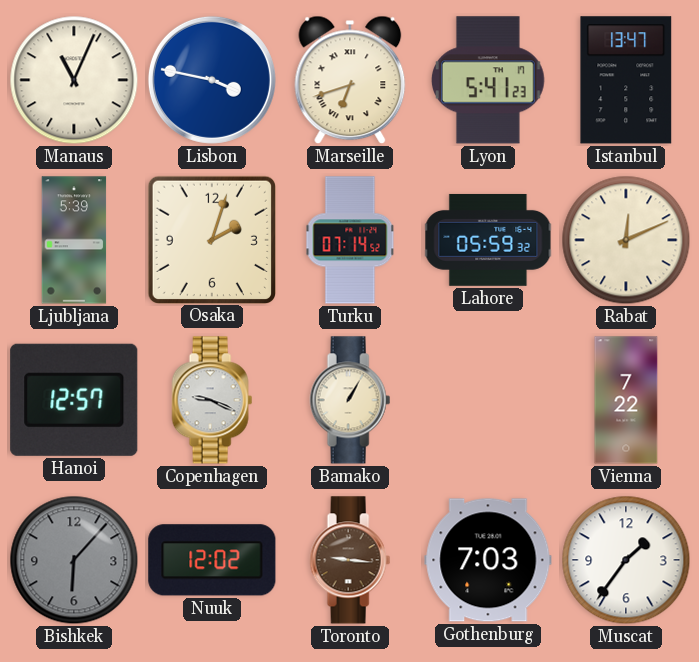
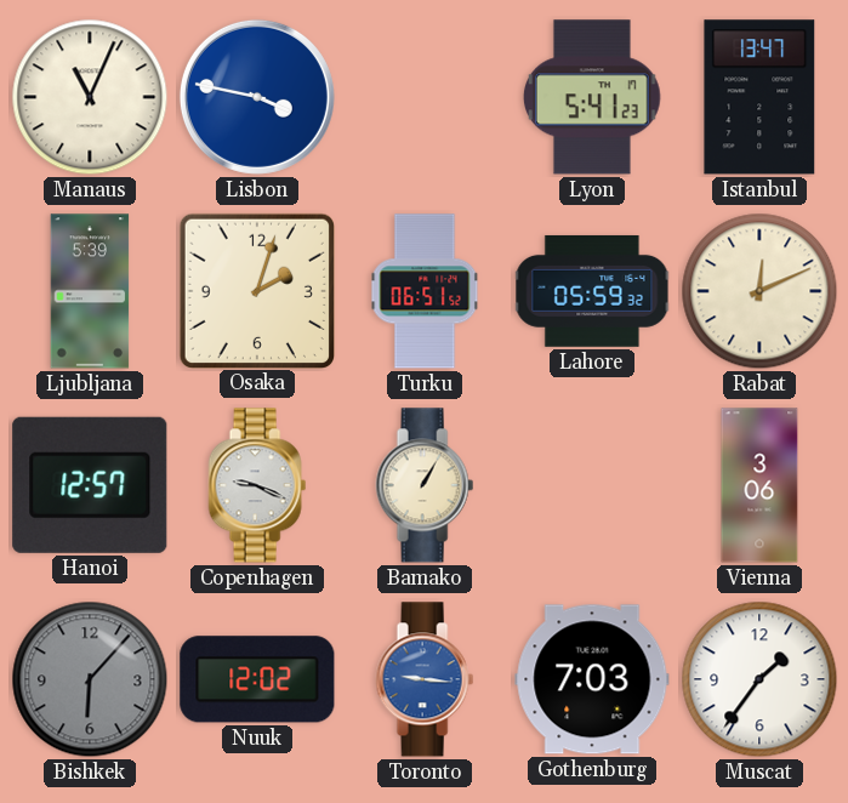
Marseille: 6:42 -> none (350, 80)
Turku: 07:14 -> 06:51 (425, 291)
Vienna: 7:22 -> 3:06 (759, 485)
Toronto dial: brown -> blue (425, 679)
